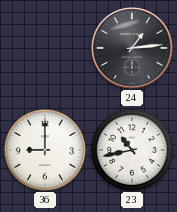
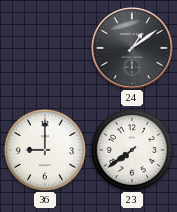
24: 1:14 -> 1:09 (132, 48)
23: 10:43 -> 7:39 (132, 150)
